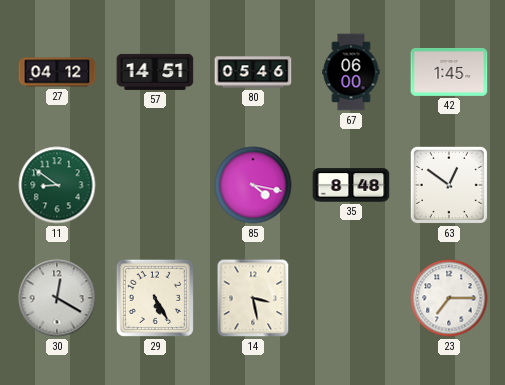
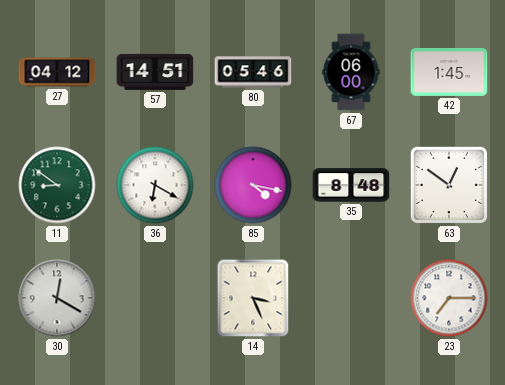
36: none -> 6:20 (155, 185)
29: 5:25 -> none (155, 298)
14: 3:28 -> 3:26 (253, 298)
